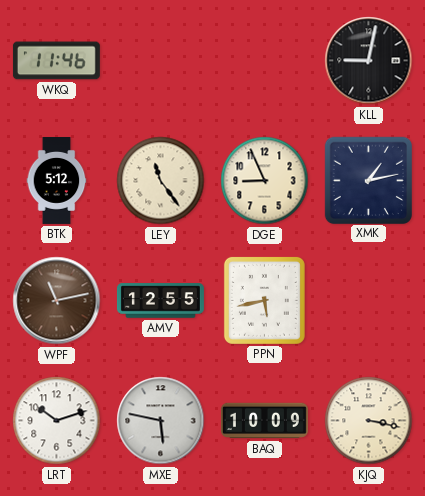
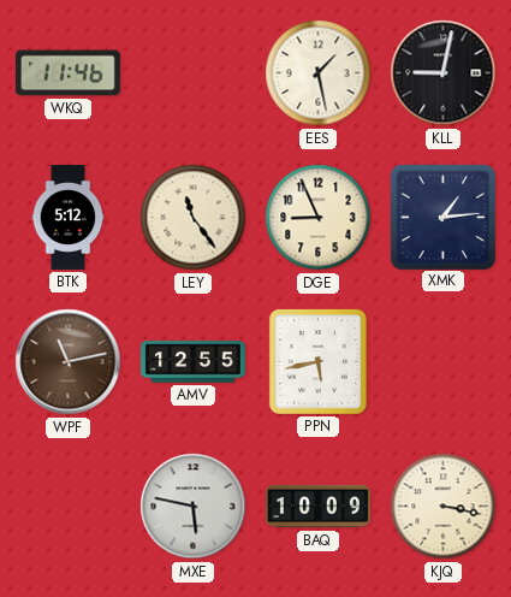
EES: none -> 1:28 (319, 73)
XMK: 1:13 -> 1:14 (442, 217)
LRT: 10:12 -> none (57, 421)
